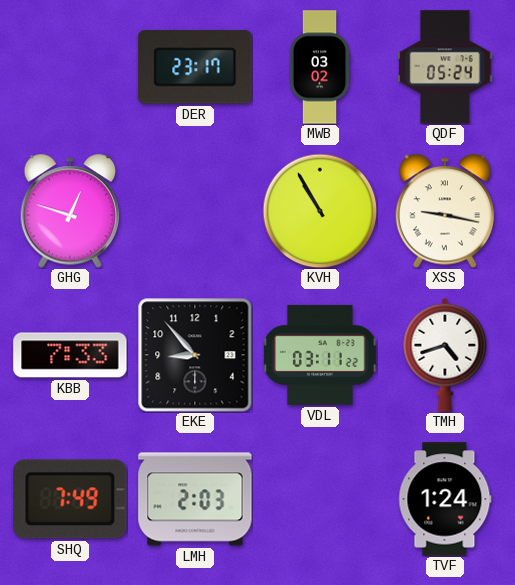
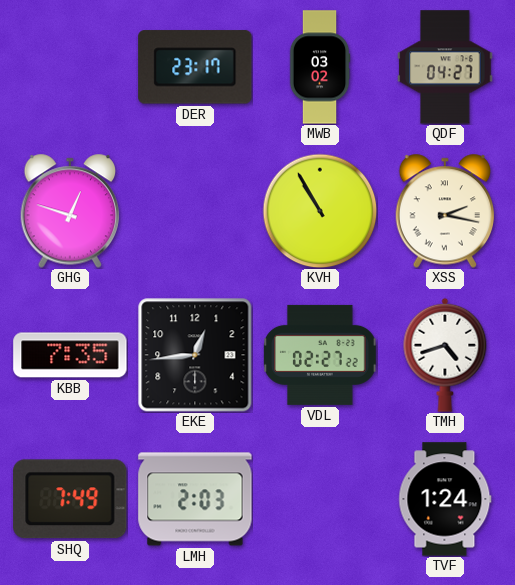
QDF: 05:24 -> 04:27 (445, 67)
XSS: 9:17 -> 2:17 (445, 211)
KBB: 7:33 -> 7:35 (70, 355)
EKE: 8:53 -> 12:44 (195, 355)
VDL: 03:11 -> 02:27 (320, 355)
